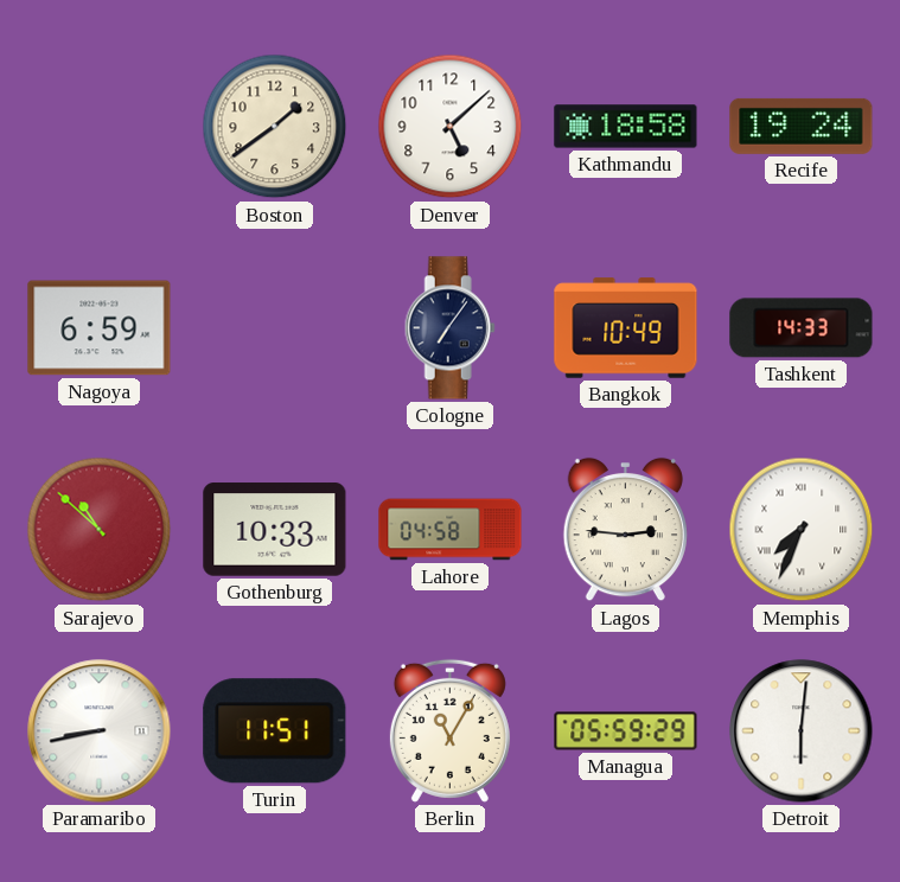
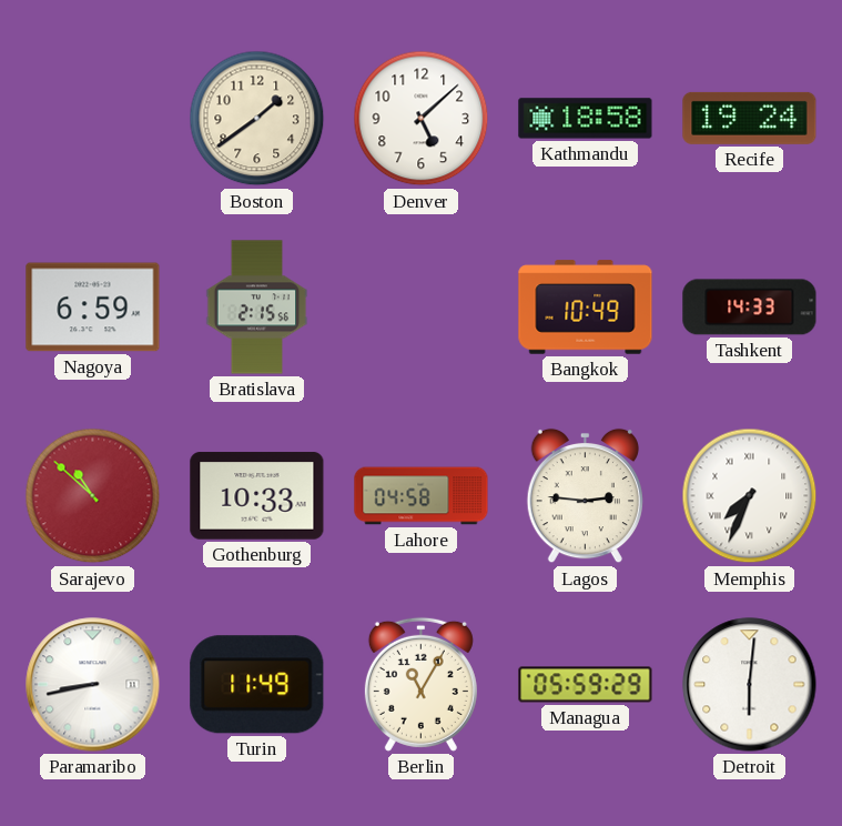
Bratislava: none -> 2:15 (257, 308)
Cologne: 7:06 -> none (449, 328)
Turin: 11:51 -> 11:49 (257, 685)
